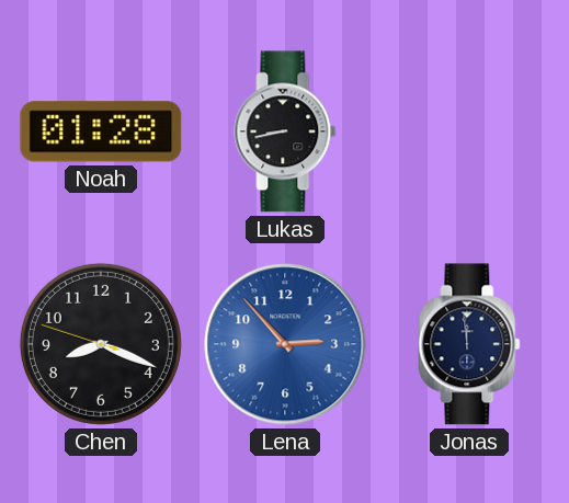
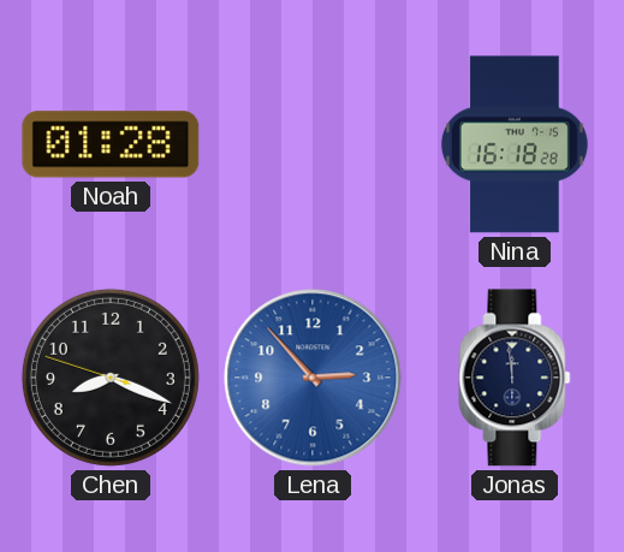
Lukas: 8:43 -> none (285, 132)
Nina: none -> 16:18 (515, 144)
